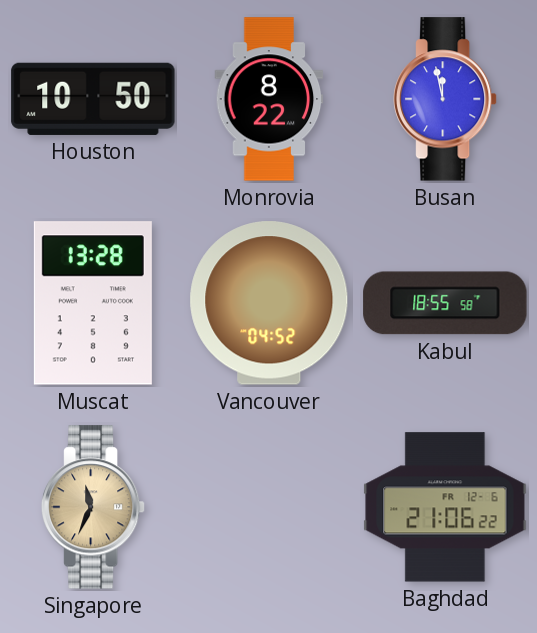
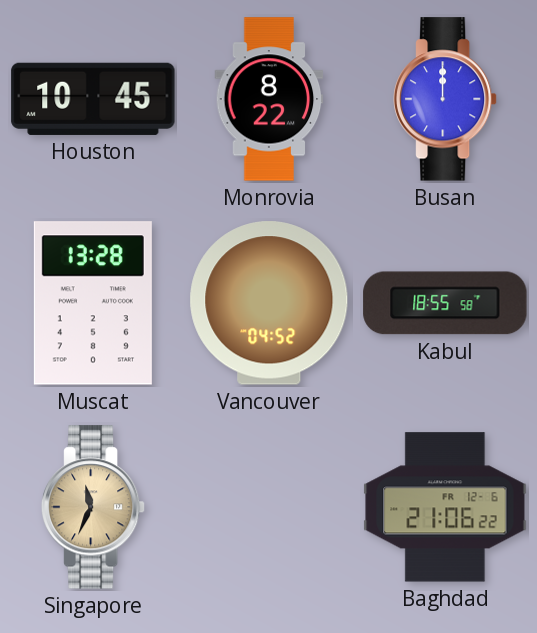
Houston: 10:50 -> 10:45 (93, 99)
Busan: 11:58 -> 12:00 (445, 99)
